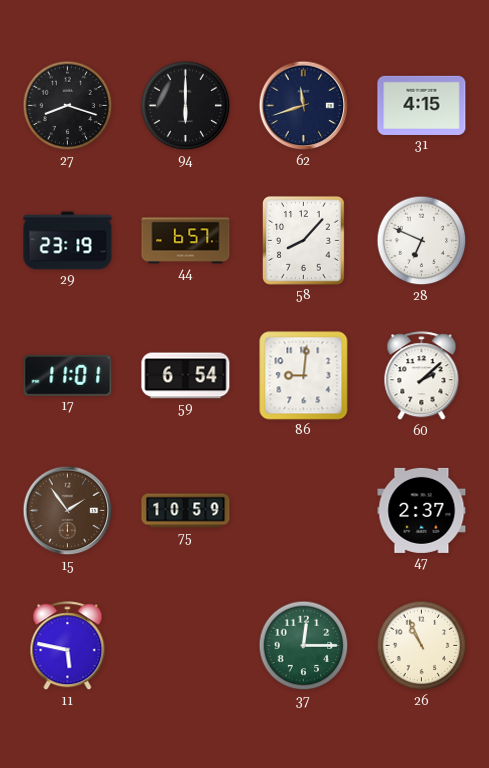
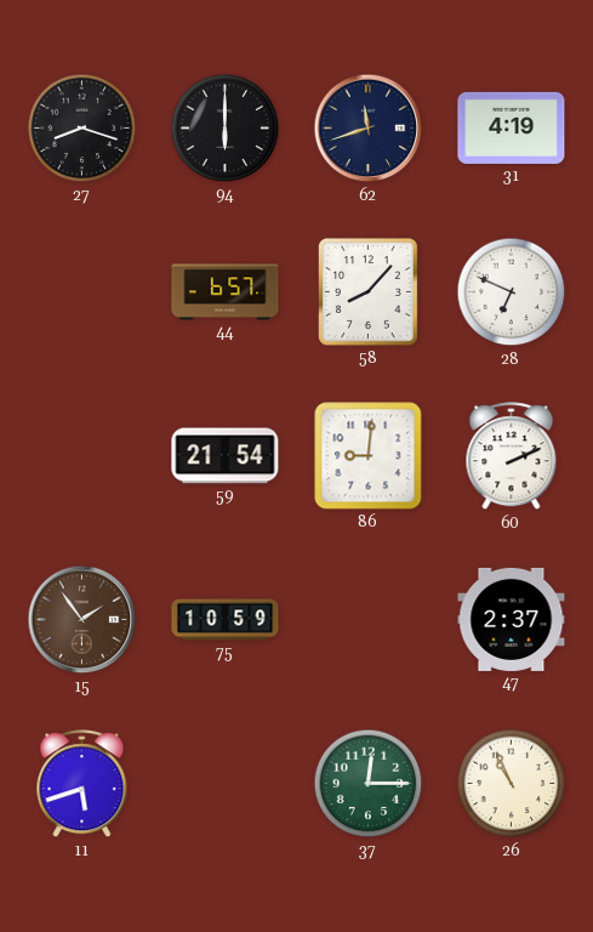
31: 4:15 -> 4:19 (512, 127)
29: 23:19 -> none (68, 241)
17: 11:01 -> none (68, 375)
59: 6:54 -> 21:54 (226, 456)
60: 2:08 -> 2:11 (512, 456)
11: 5:47 -> 5:42 (82, 784)
